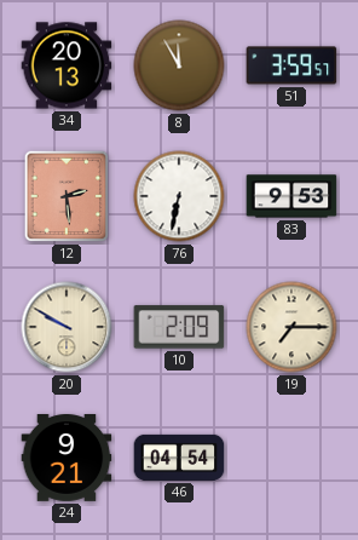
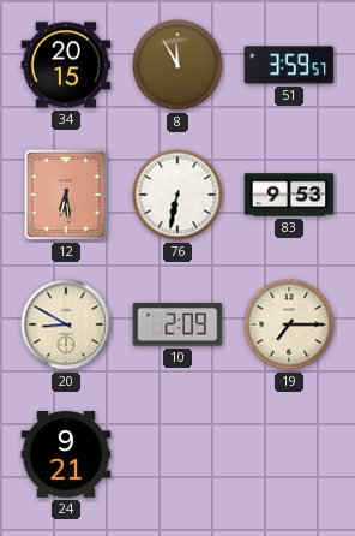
34: 20:13 -> 20:15 (66, 65)
12: 2:29 -> 6:29 (66, 195)
20: 9:50 -> 8:50 (66, 324)
46: 04:54 -> none (179, 458)
